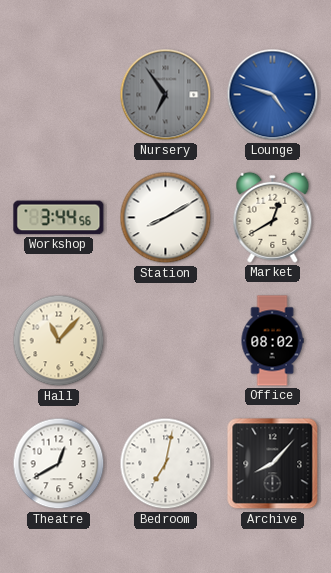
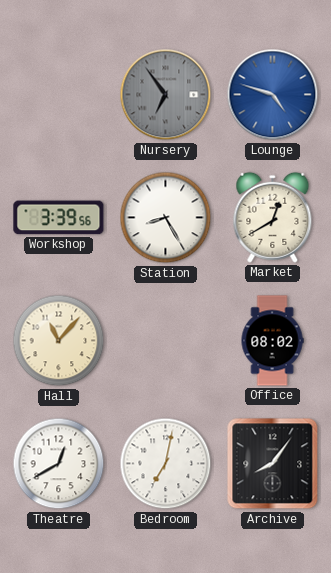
Workshop: 3:44 -> 3:39 (59, 218)
Station: 8:10 -> 8:25 (166, 218)
Archive: 8:07 -> 8:06 (273, 464)
